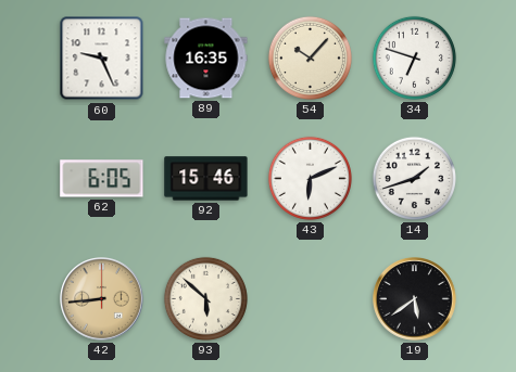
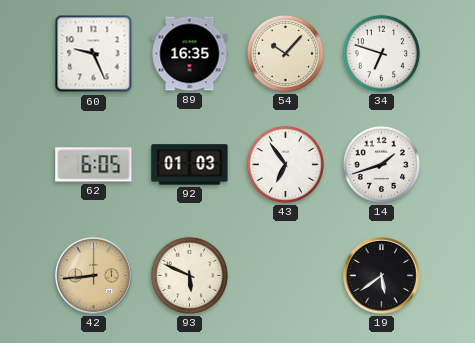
92: 15:46 -> 01:03 (190, 165)
43: 6:11 -> 6:54 (285, 164)
93: 5:52 -> 5:49 (189, 275)
